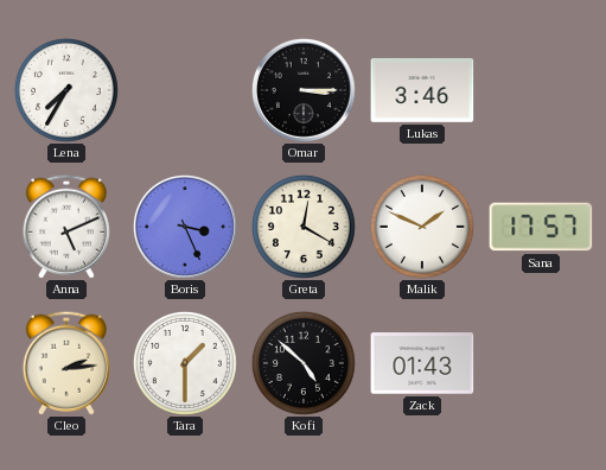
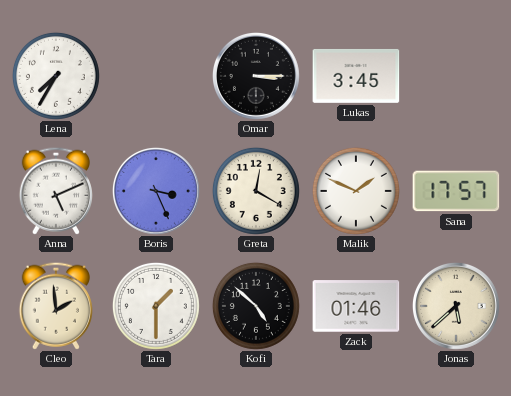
Lukas: 3:46 -> 3:45 (356, 76)
Cleo: 2:14 -> 1:59 (56, 306)
Zack: 01:43 -> 01:46 (356, 306)
Jonas: none -> 5:38 (456, 306)
